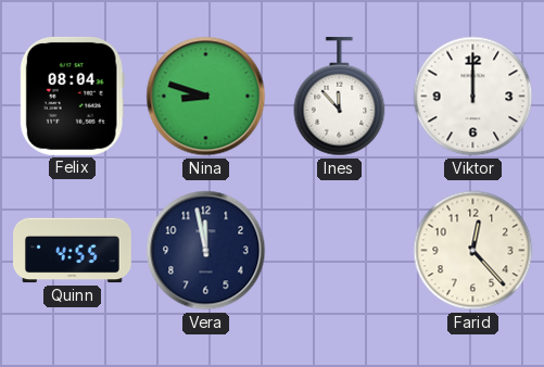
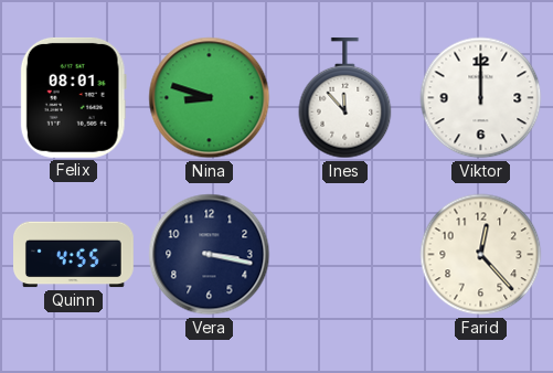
Felix: 08:04 -> 08:01 (73, 97)
Vera: 11:58 -> 3:17 (210, 255)
